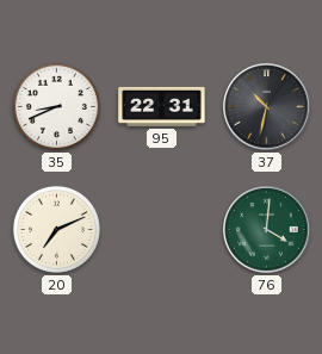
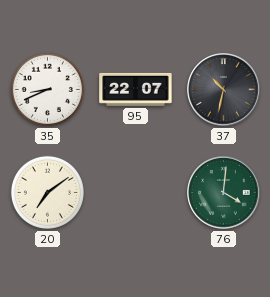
95: 22:31 -> 22:07 (136, 89)
20: 7:11 -> 7:09 (47, 192)
